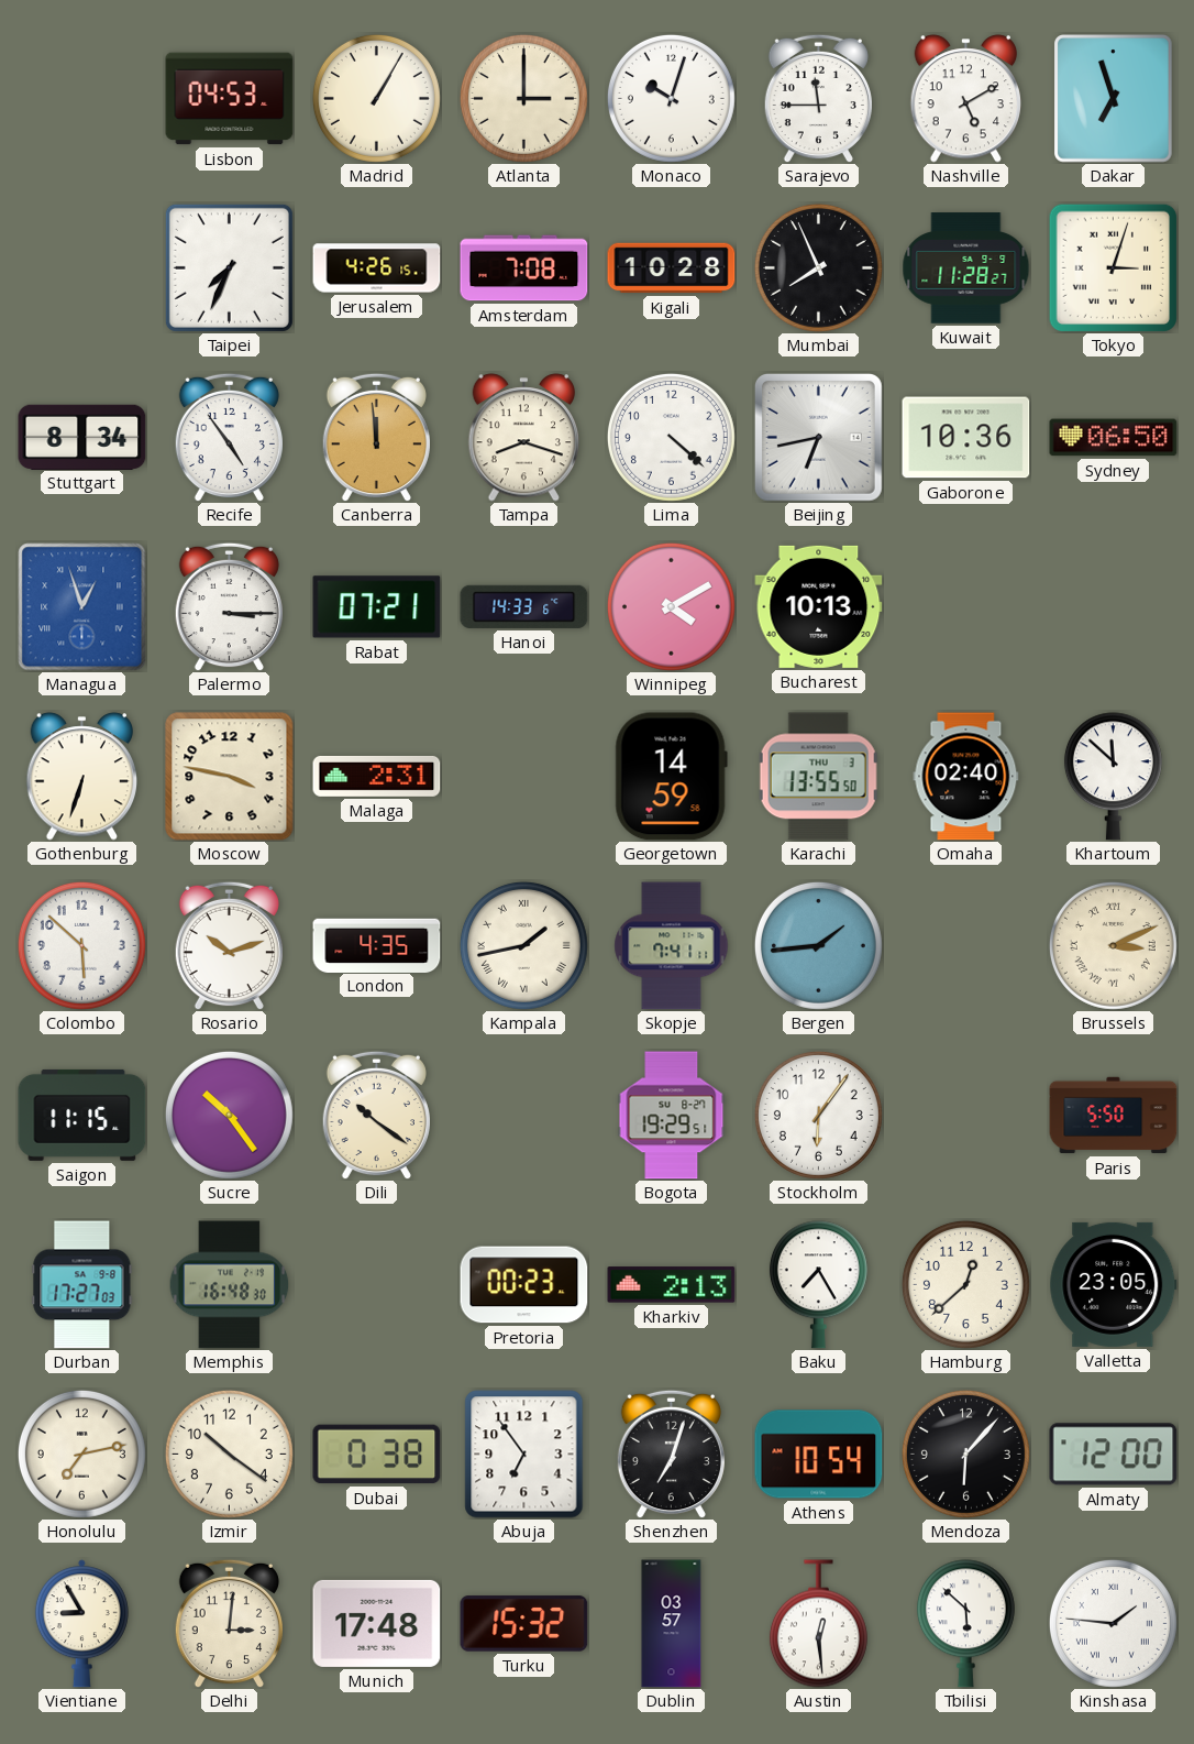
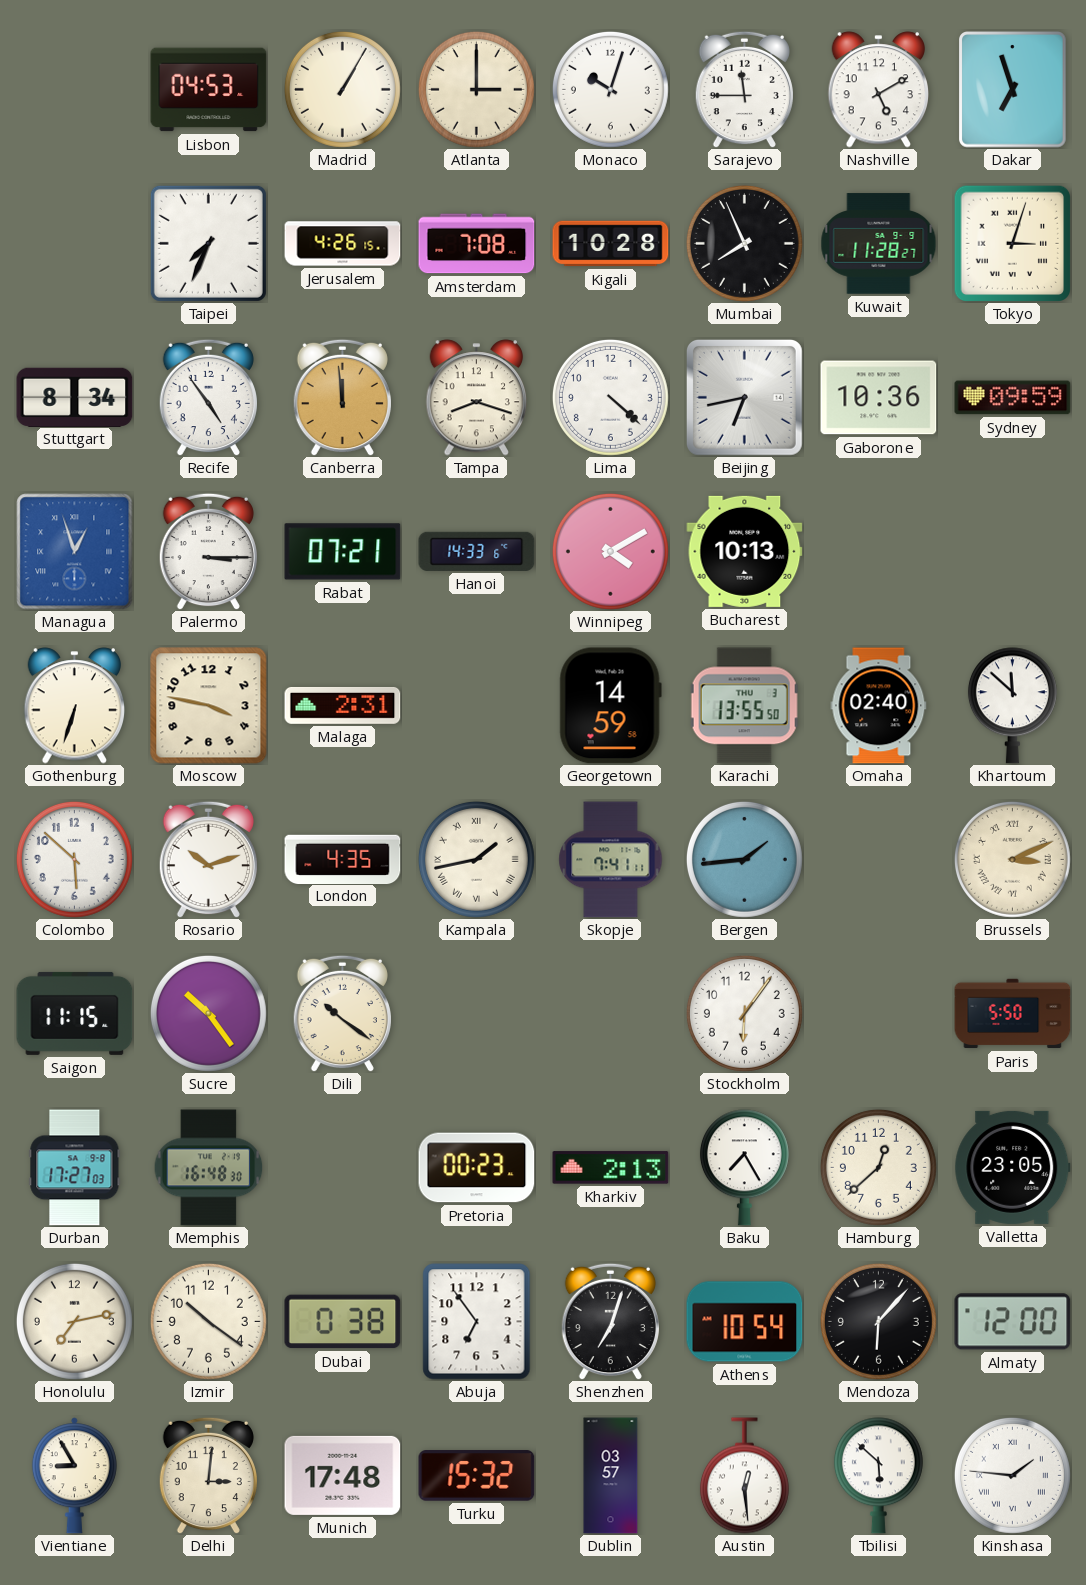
Sydney: 06:50 -> 09:59 (1013, 398)
Bogota: 19:29 -> none (672, 1116)
